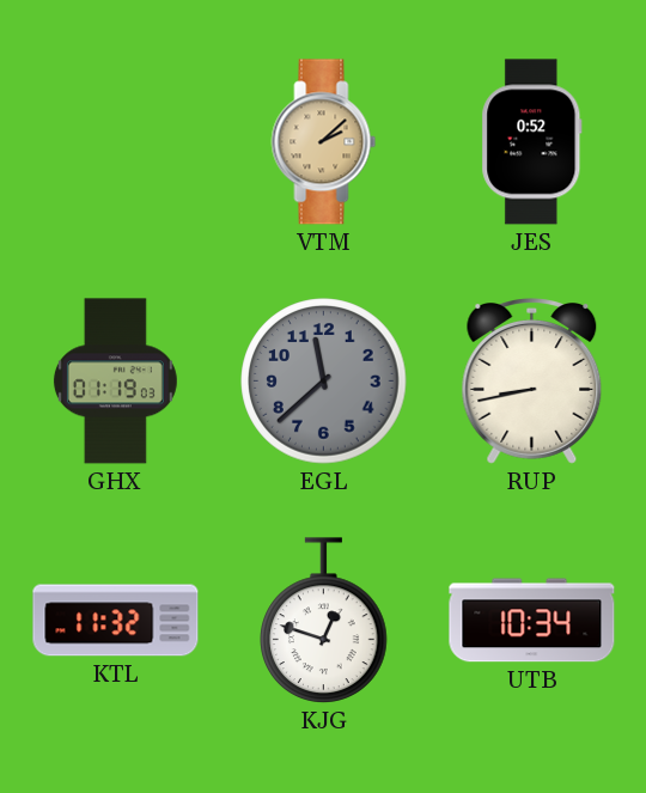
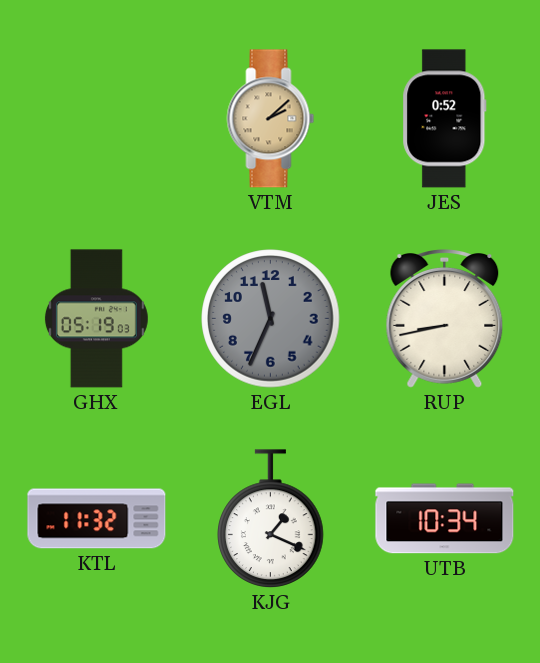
GHX: 01:19 -> 05:19 (96, 319)
EGL: 11:38 -> 11:34 (271, 319)
KJG: 12:48 -> 1:19 (271, 519)
